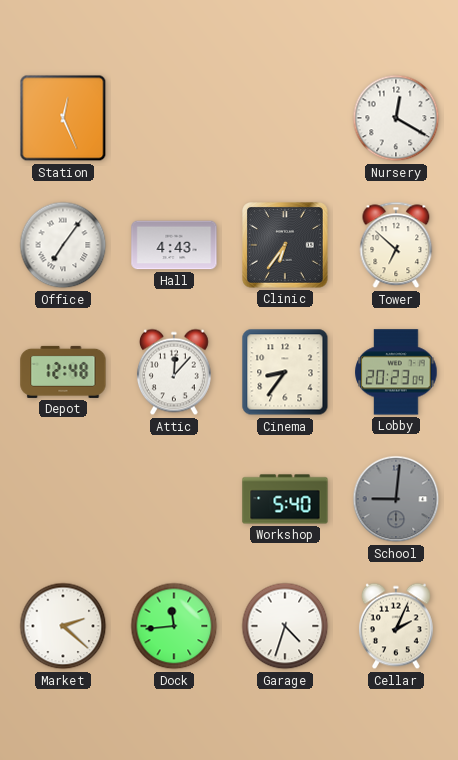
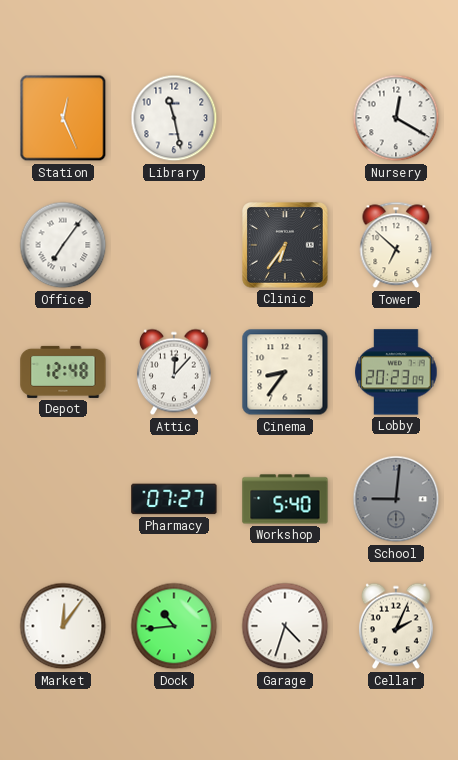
Library: none -> 11:28 (174, 118)
Hall: 4:43 -> none (174, 245)
Pharmacy: none -> 07:27 (174, 499)
Market: 2:22 -> 12:06 (63, 626)
Dock: 11:44 -> 10:44 (174, 626)
